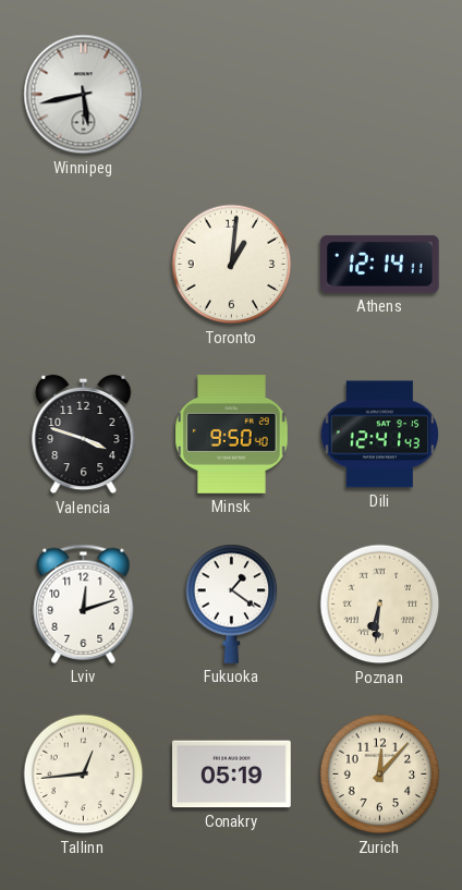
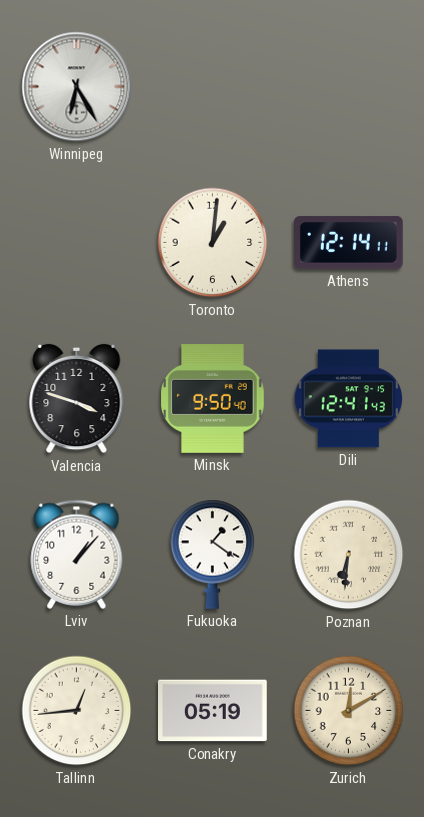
Winnipeg: 5:43 -> 6:25 (77, 87)
Lviv: 12:12 -> 1:07 (77, 554)
Zurich: 12:07 -> 12:10 (349, 711)
